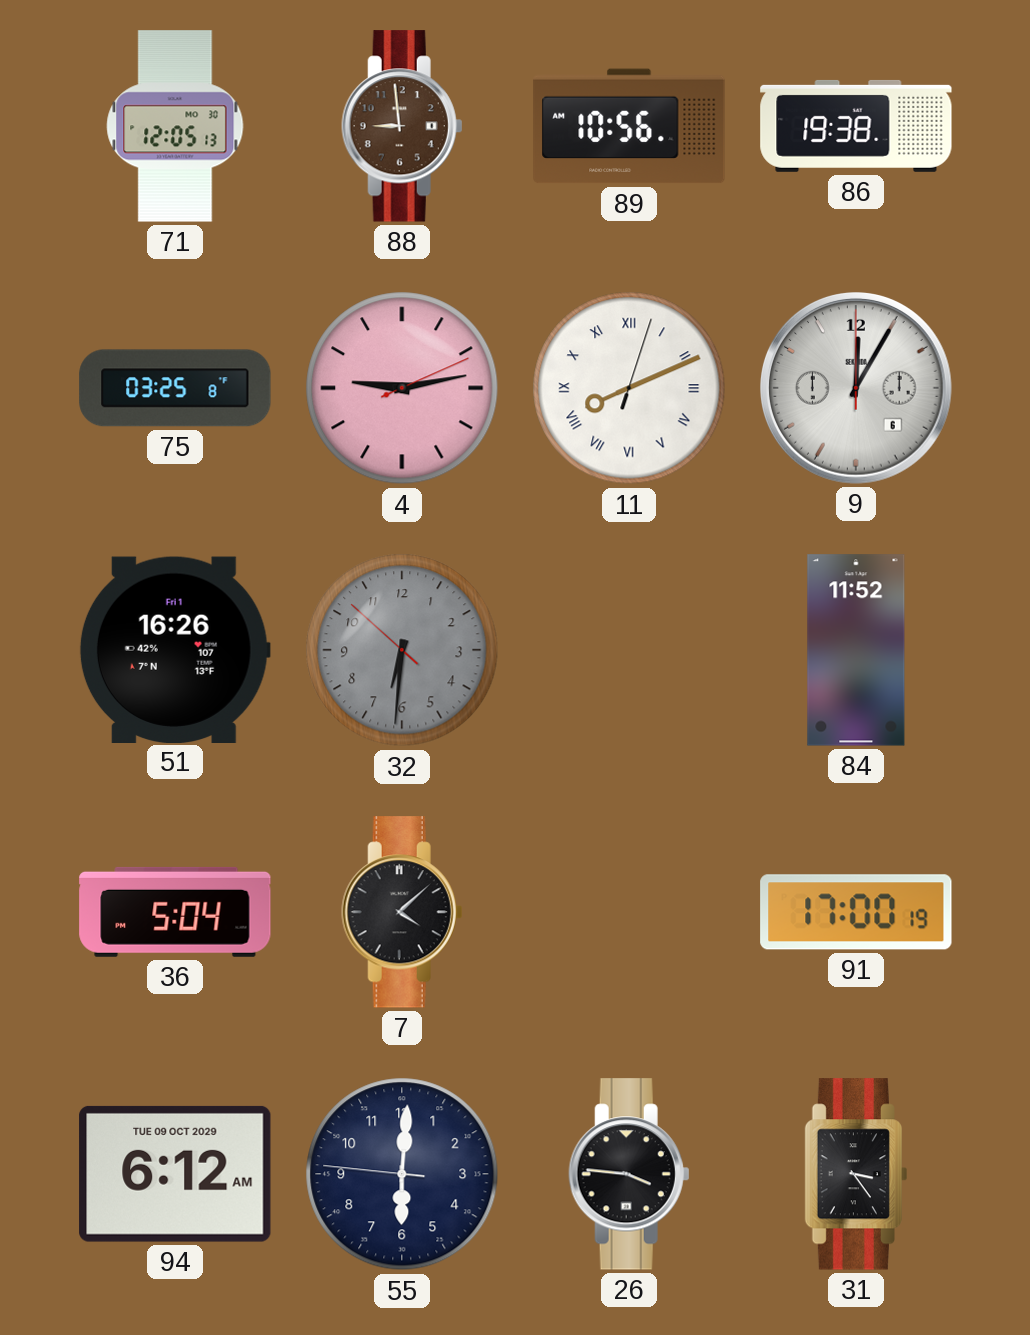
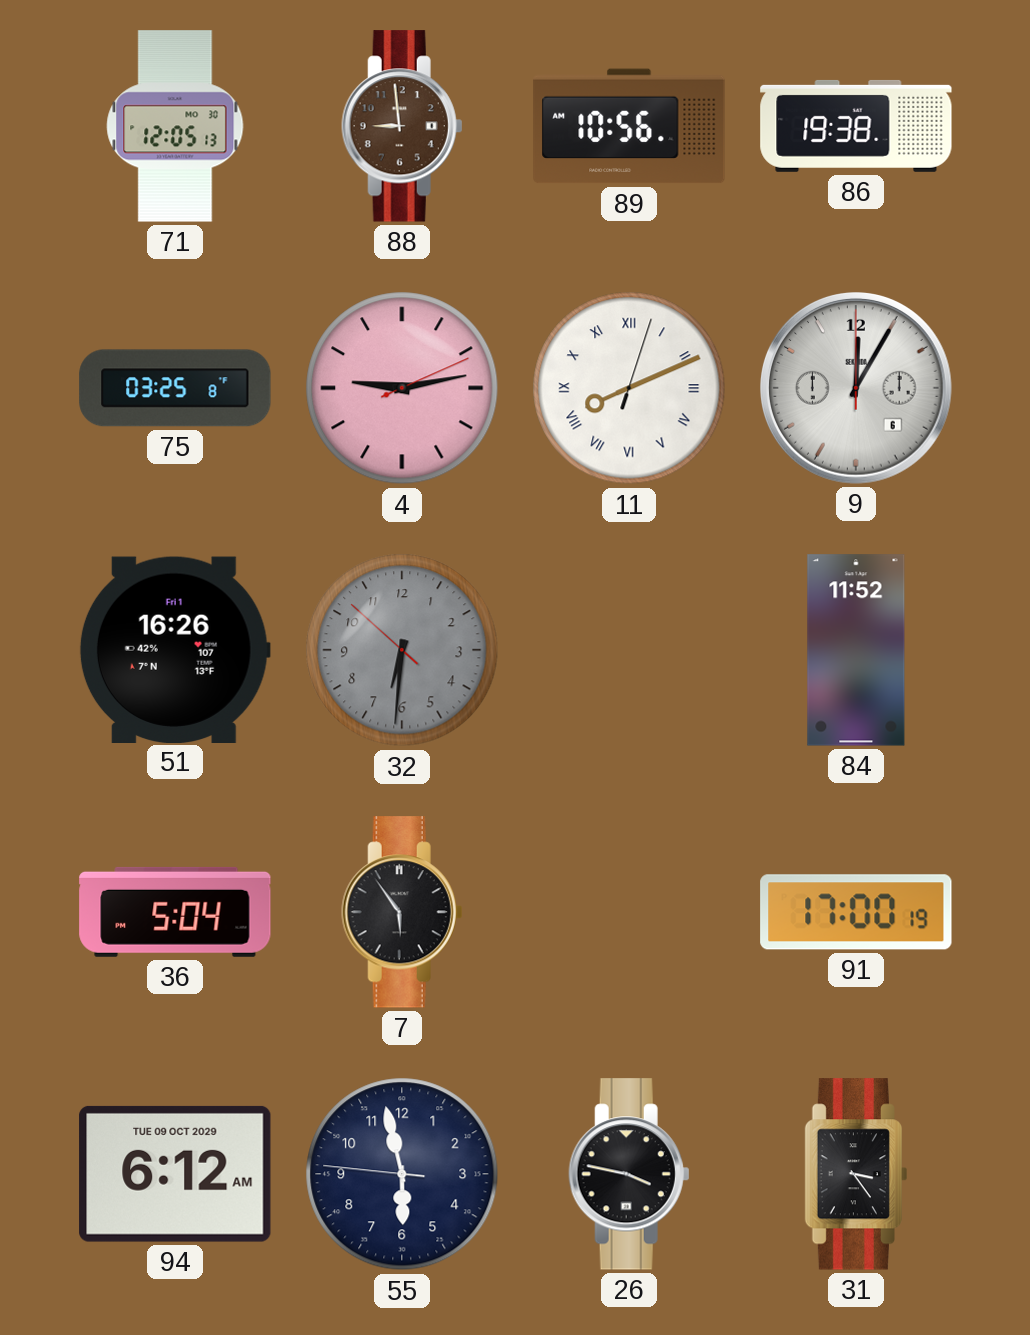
7: 4:08 -> 5:54 (402, 912)
55: 6:00 -> 5:57 (402, 1174)
26: 3:46 -> 3:47 (629, 1174)
